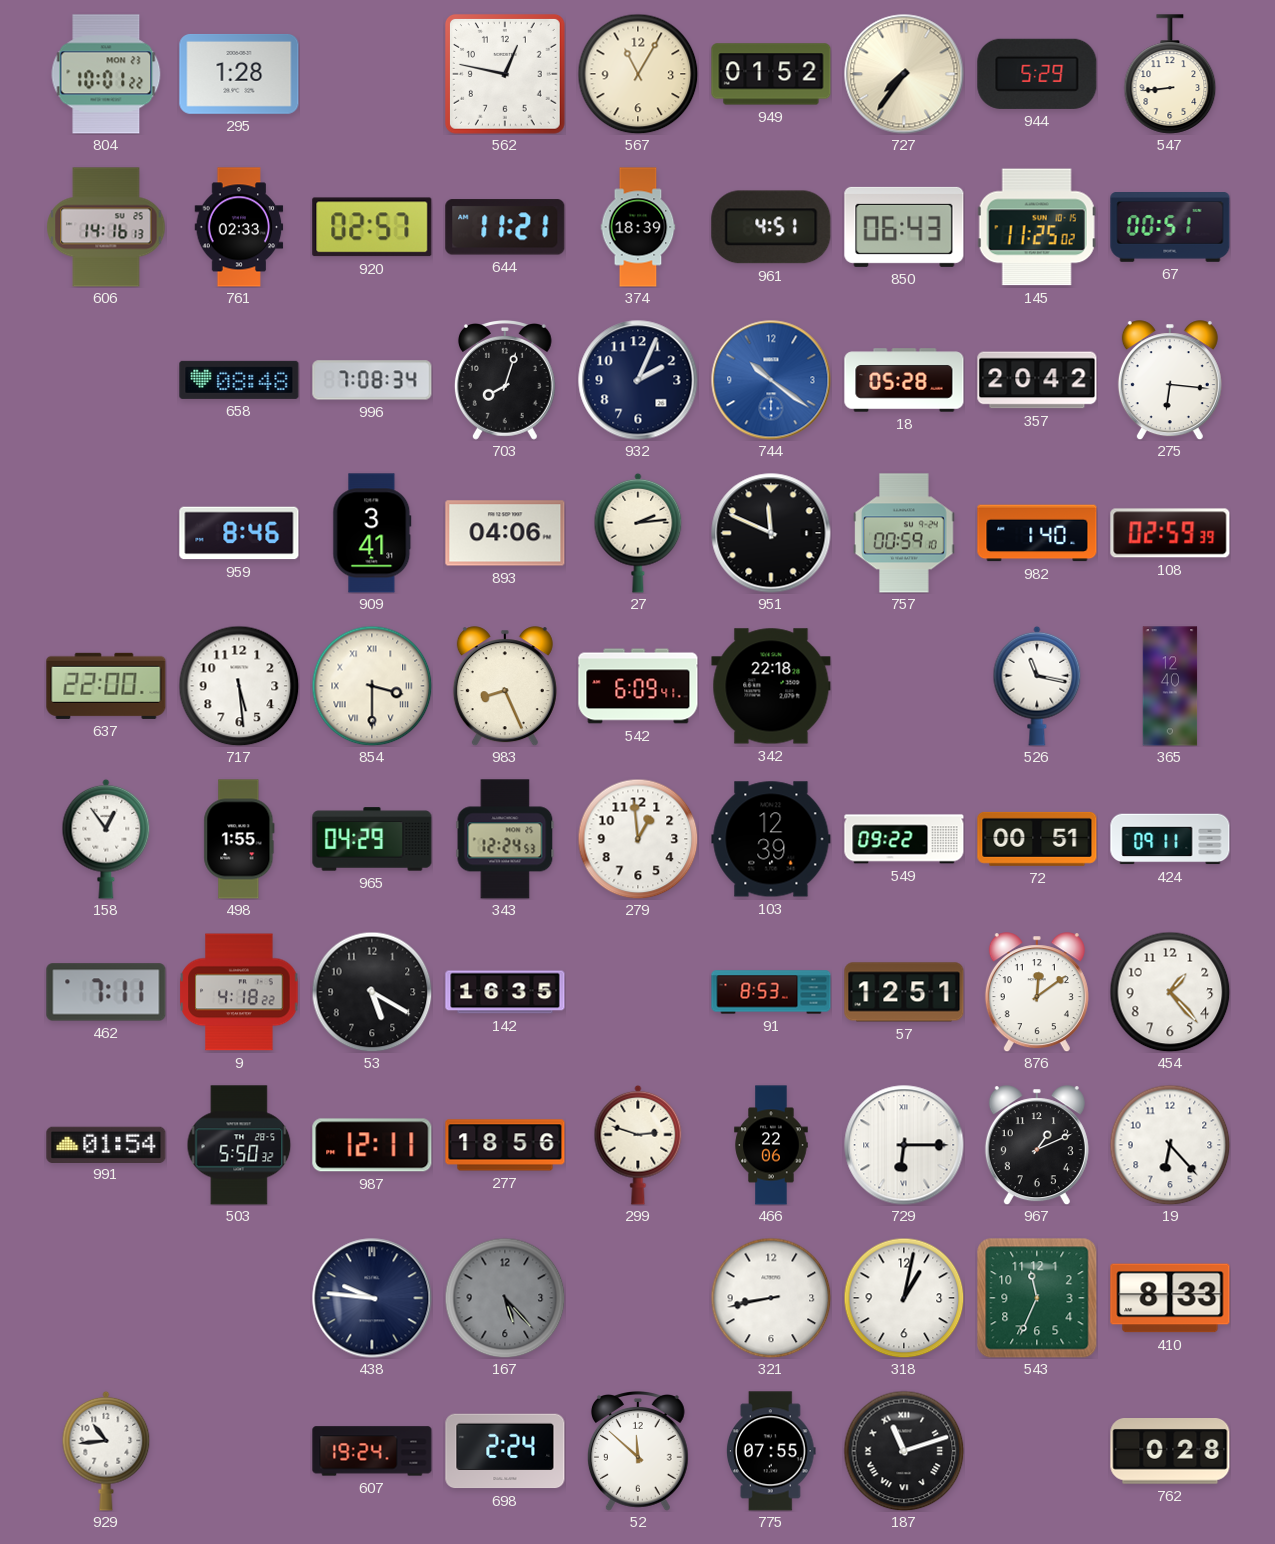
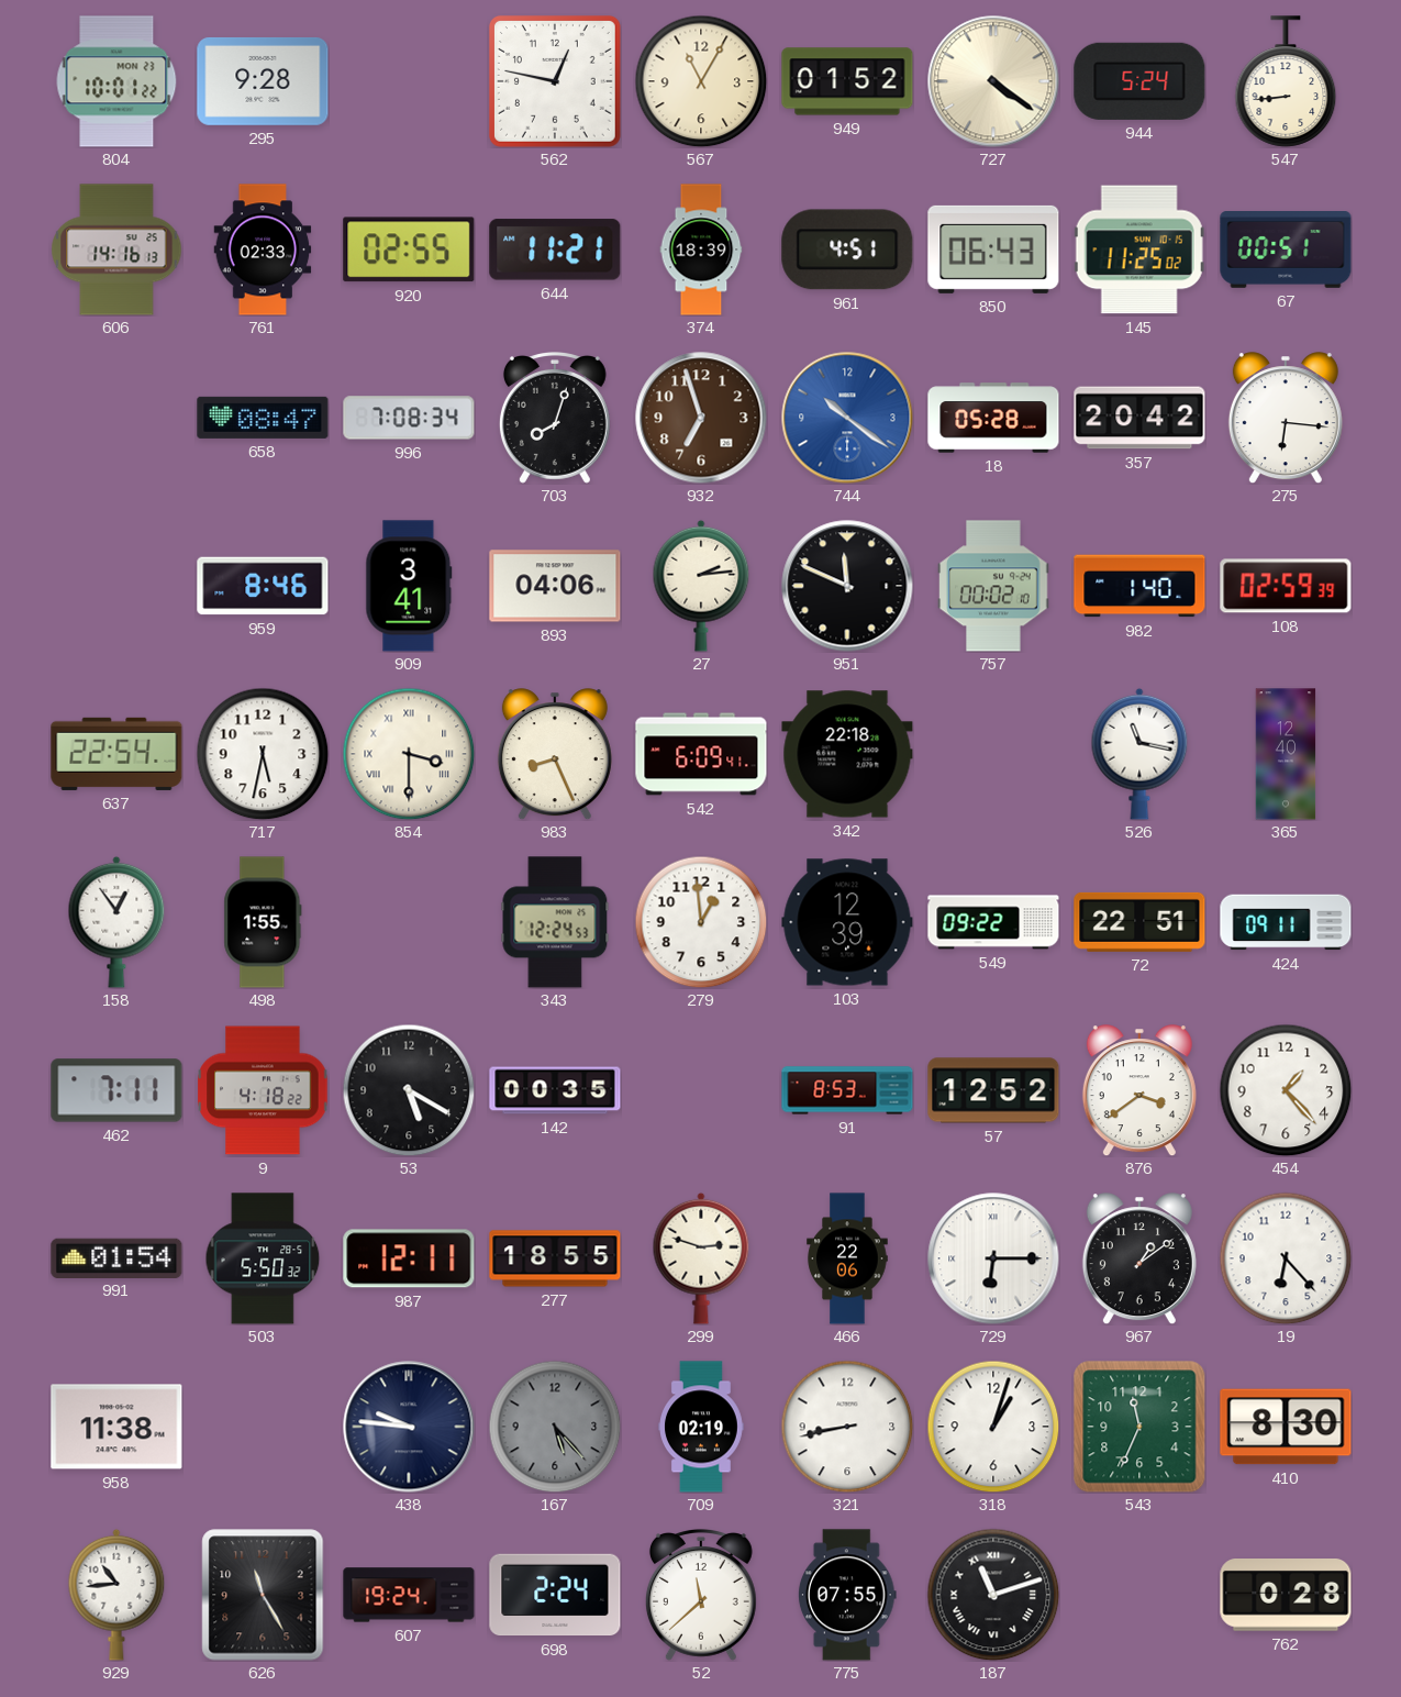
295: 1:28 -> 9:28 (263, 81)
727: 7:36 -> 4:21 (993, 81)
944: 5:29 -> 5:24 (1139, 81)
920: 02:57 -> 02:55 (409, 249)
658: 08:48 -> 08:47 (263, 418)
932: 2:04 -> 6:57 (701, 418)
932 dial: navy -> brown (701, 418)
757: 00:59 -> 00:02 (993, 586)
637: 22:00 -> 22:54 (116, 754)
717: 5:29 -> 5:32 (263, 754)
965: 04:29 -> none (372, 839)
72: 00:51 -> 22:51 (1139, 922)
142: 16:35 -> 00:35 (555, 1090)
57: 12:51 -> 12:52 (993, 1090)
876: 12:09 -> 3:39 (1139, 1090)
277: 18:56 -> 18:55 (555, 1258)
967: 1:11 -> 1:09 (1139, 1258)
958: none -> 11:38 (116, 1427)
709: none -> 02:19 (702, 1427)
318: 1:02 -> 1:03 (993, 1427)
410: 8:33 -> 8:30 (1286, 1427)
626: none -> 11:25 (263, 1595)
52: 11:52 -> 11:38 (701, 1596)
